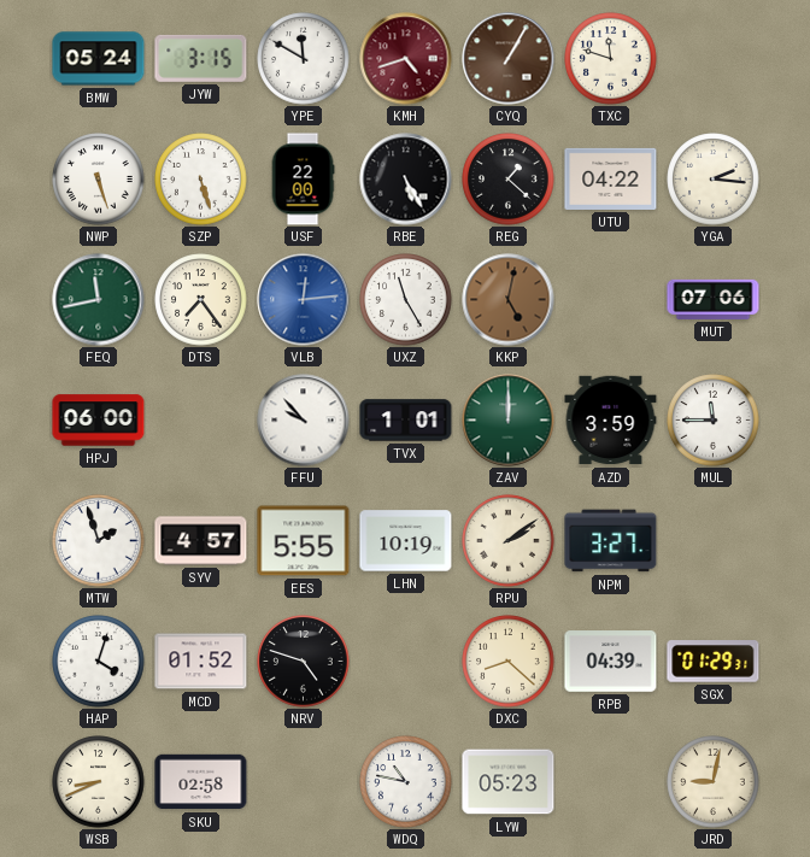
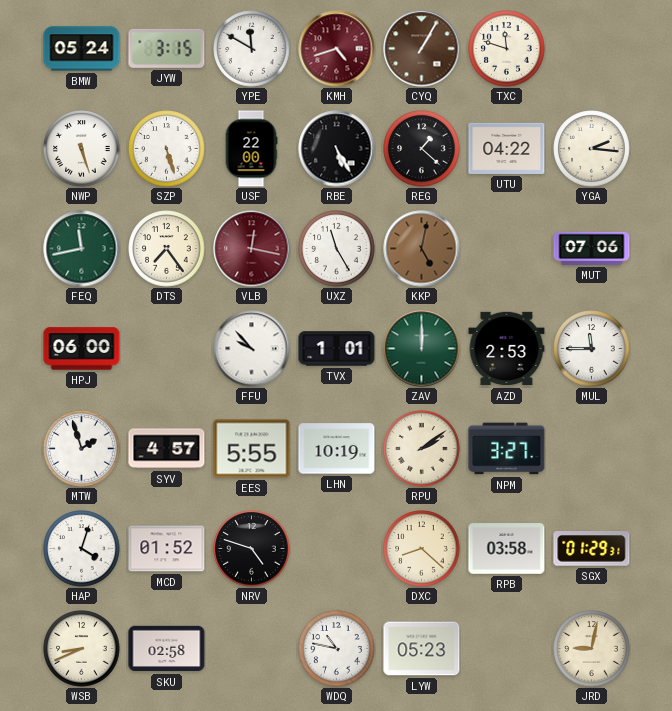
VLB: 12:14 -> 12:17 (252, 249)
VLB dial: blue -> burgundy (252, 249)
AZD: 3:59 -> 2:53 (507, 349)
RPB: 04:39 -> 03:58 (507, 549)
